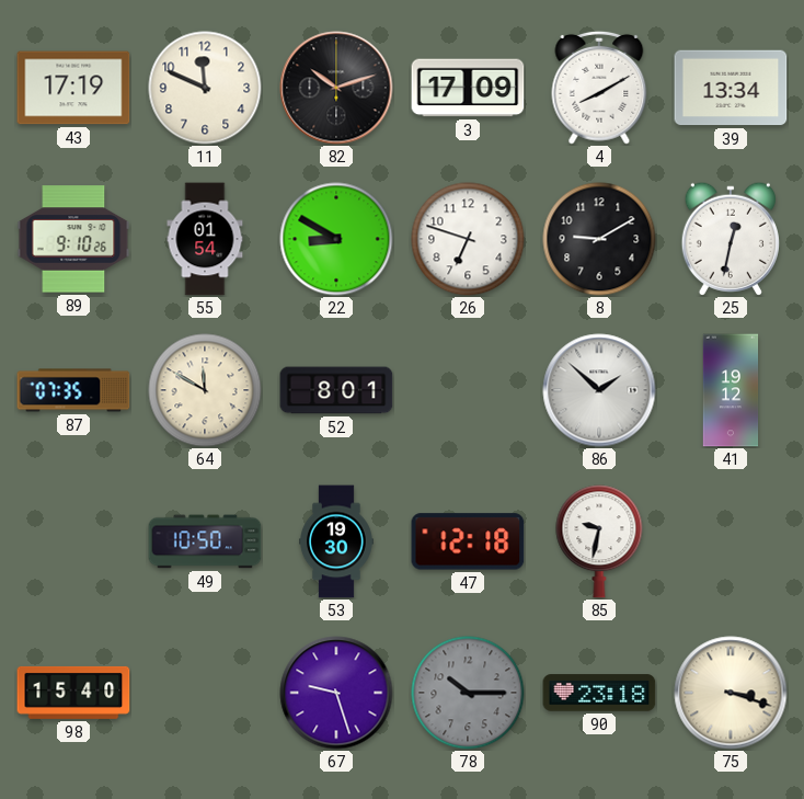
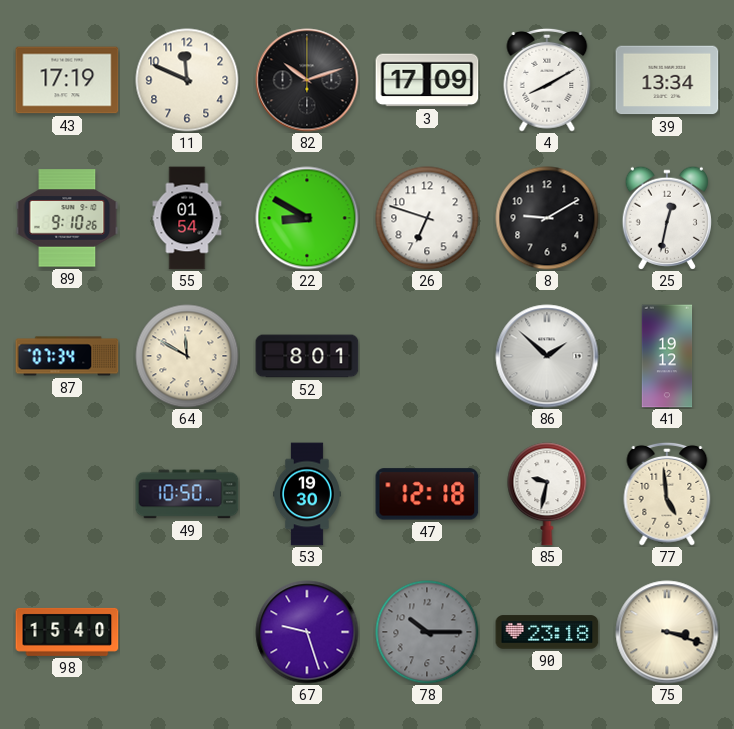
87: 07:35 -> 07:34 (67, 356)
77: none -> 4:59 (667, 494)
